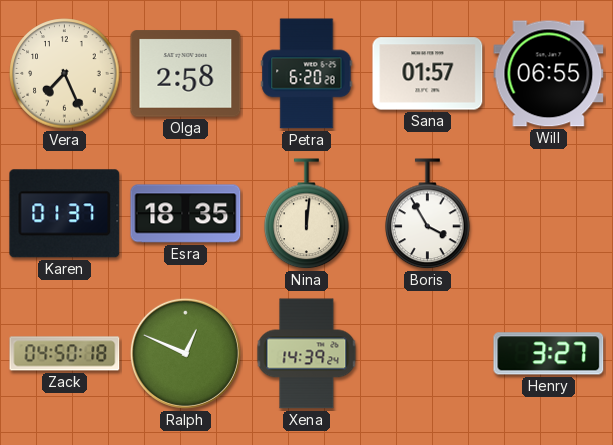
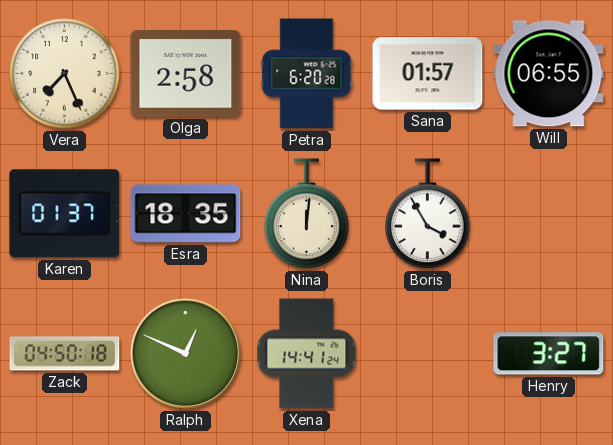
Xena: 14:39 -> 14:41 (307, 354)
